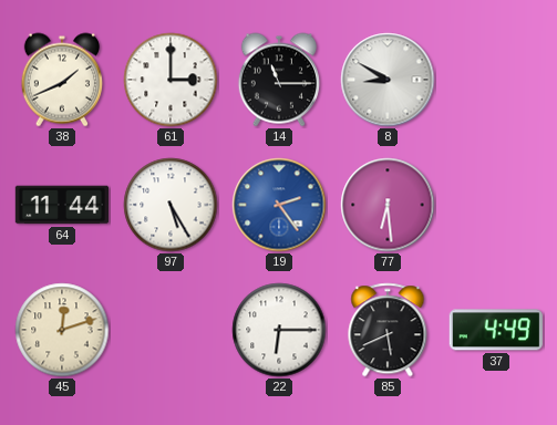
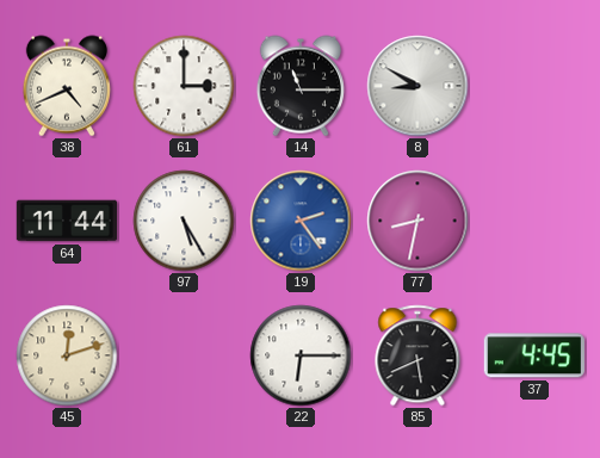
38: 1:41 -> 4:41 (67, 86)
77: 6:29 -> 8:32 (417, 221)
37: 4:49 -> 4:45 (534, 355)
